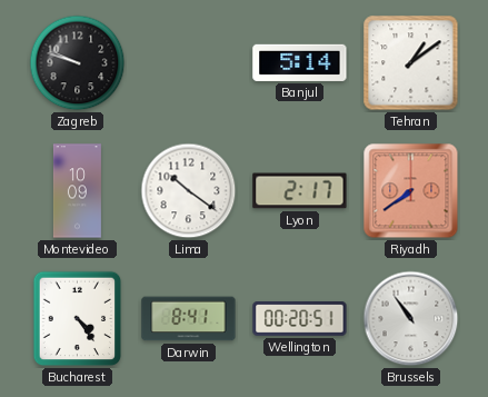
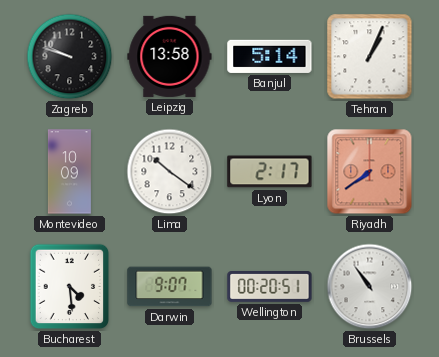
Leipzig: none -> 13:58 (170, 56)
Tehran: 1:09 -> 1:04 (370, 57)
Bucharest: 4:24 -> 4:29 (70, 287)
Darwin: 8:41 -> 9:07 (170, 287)
